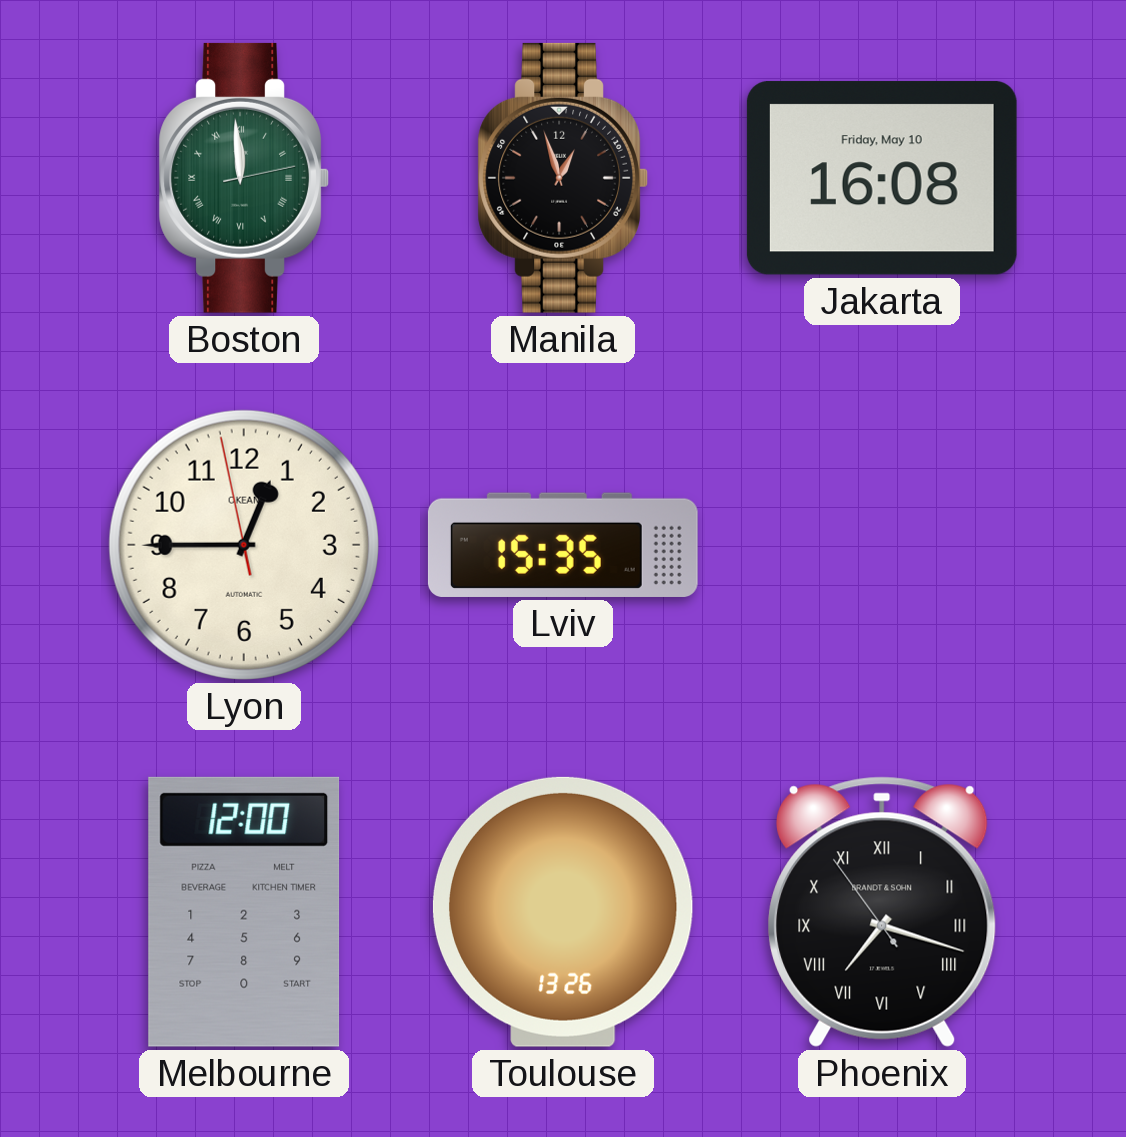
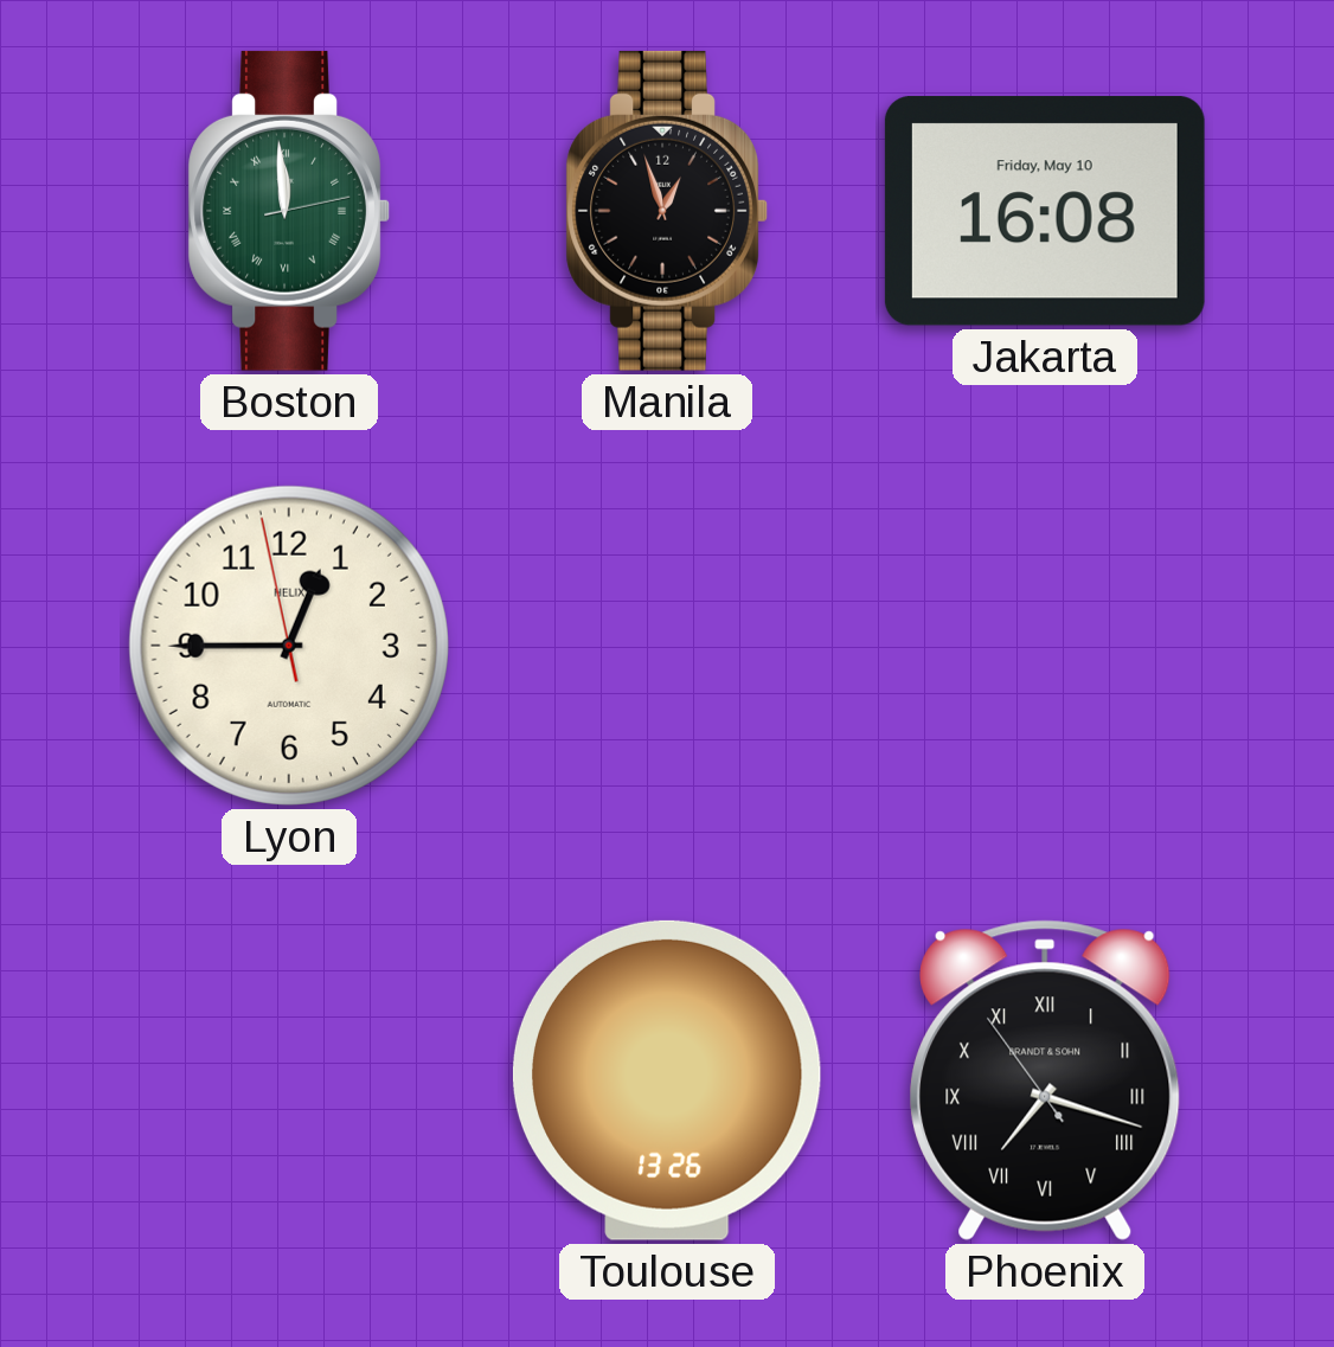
Lyon brand: OKEAN -> HELIX (289, 646)
Lviv: 15:35 -> none (563, 545)
Melbourne: 12:00 -> none (244, 912)
